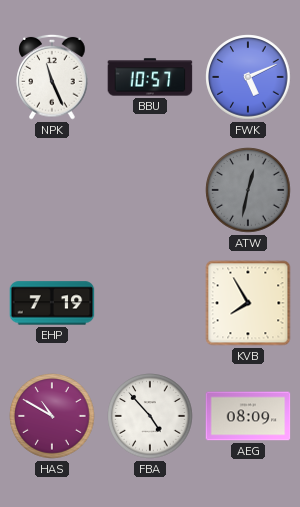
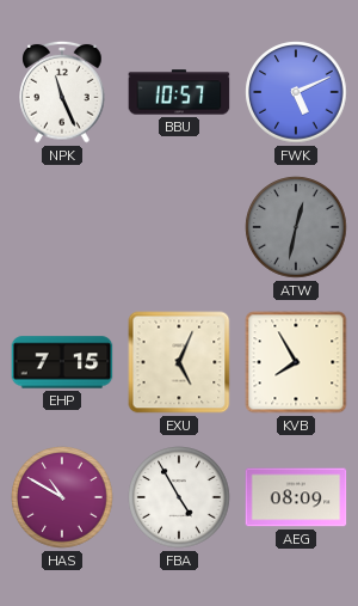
EHP: 7:19 -> 7:15 (62, 362)
EXU: none -> 5:04 (179, 362)
FBA: 4:53 -> 4:55 (179, 497)
